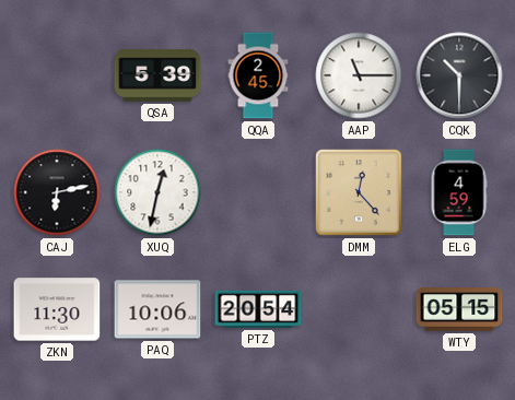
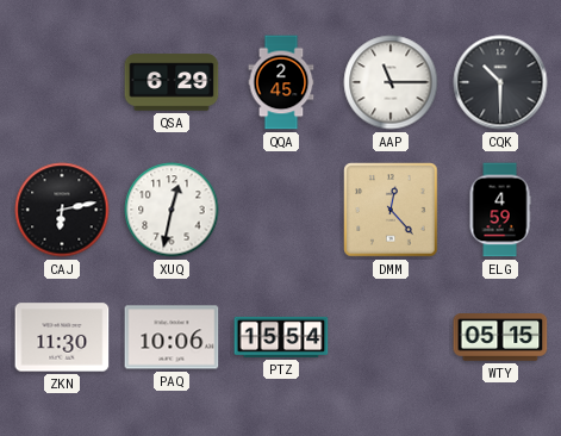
QSA: 5:39 -> 6:29 (172, 82)
PTZ: 20:54 -> 15:54 (281, 337)
